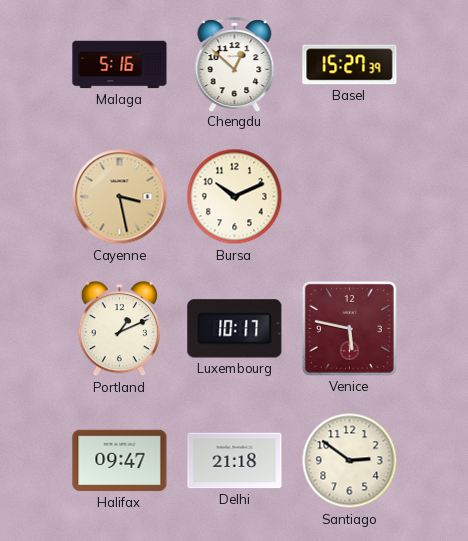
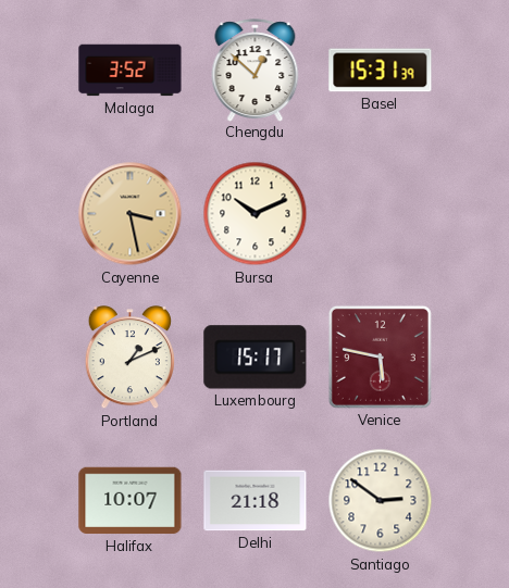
Malaga: 5:16 -> 3:52 (131, 71)
Basel: 15:27 -> 15:31 (381, 71)
Luxembourg: 10:17 -> 15:17 (256, 358)
Halifax: 09:47 -> 10:07 (131, 501)
